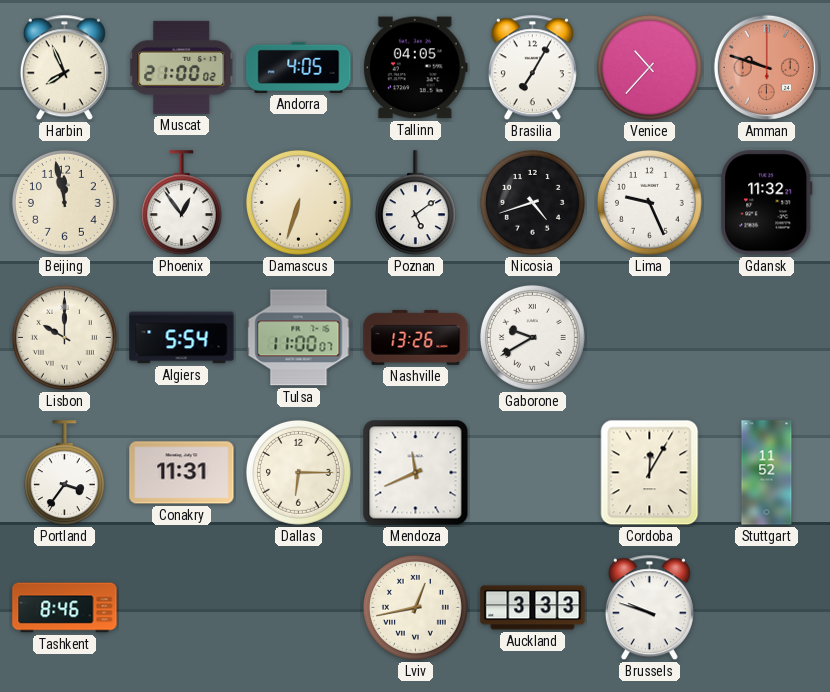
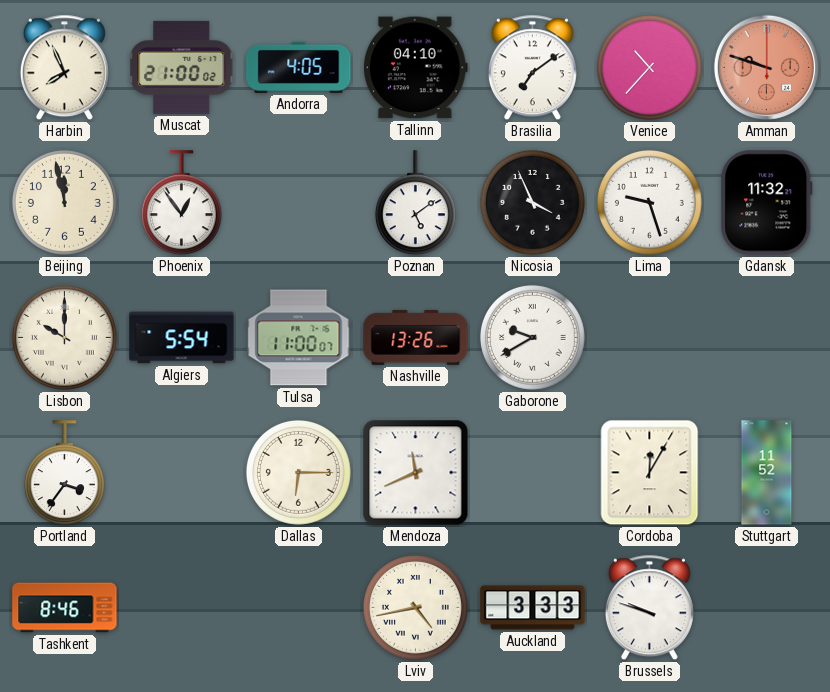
Tallinn: 04:05 -> 04:10 (415, 68)
Brasilia: 7:05 -> 7:09 (532, 68)
Damascus: 6:33 -> none (298, 202)
Nicosia: 4:42 -> 3:56 (532, 202)
Lima: 9:26 -> 9:27 (649, 202)
Conakry: 11:31 -> none (182, 473)
Lviv: 12:43 -> 4:43 (415, 607)
